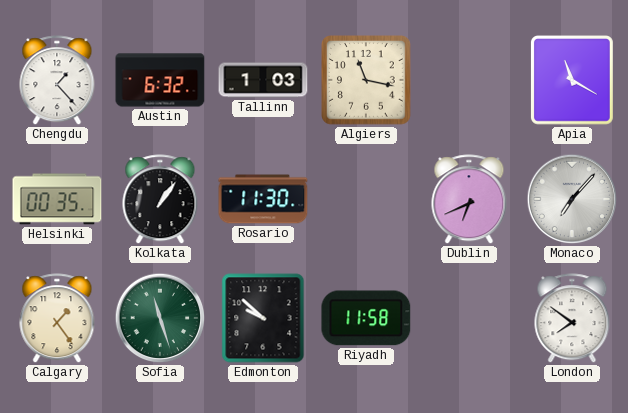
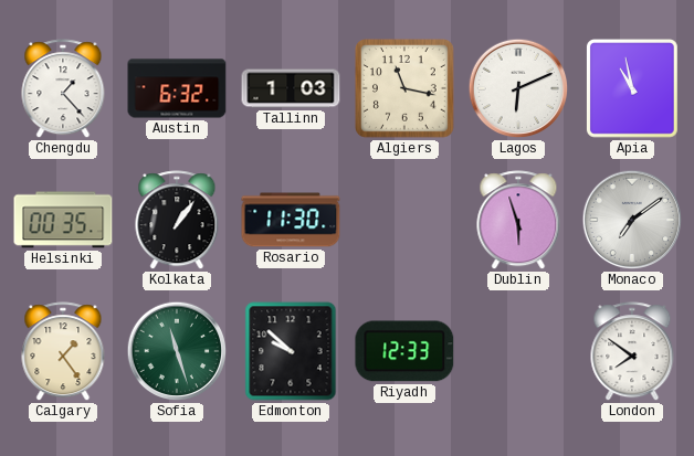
Lagos: none -> 6:11 (518, 88)
Apia: 11:20 -> 10:58 (633, 89)
Dublin: 6:41 -> 5:57 (518, 221)
Monaco: 7:07 -> 7:09 (632, 220)
Riyadh: 11:58 -> 12:33 (404, 351)
